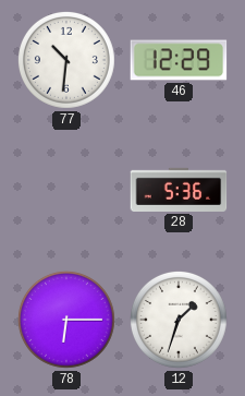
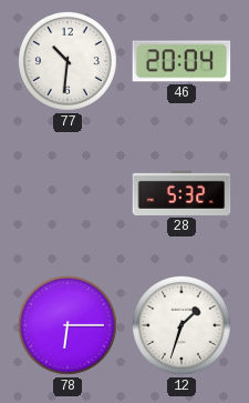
46: 12:29 -> 20:04 (181, 61)
28: 5:36 -> 5:32 (181, 193)
